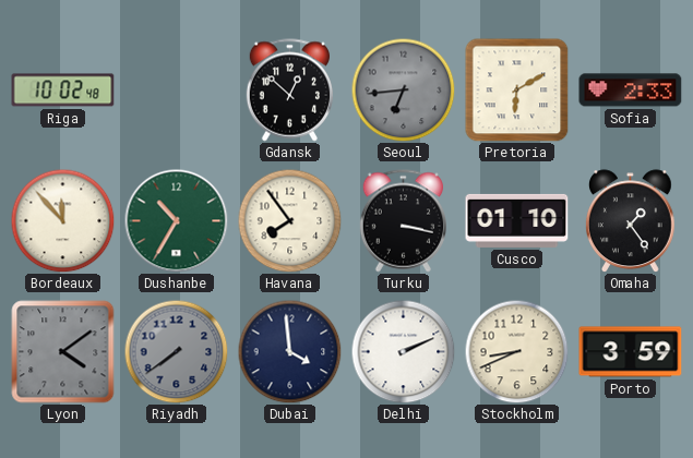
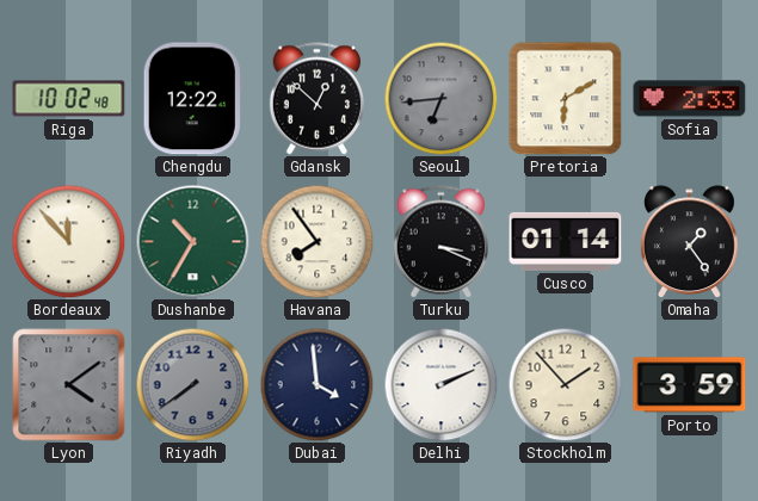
Chengdu: none -> 12:22 (192, 99)
Turku: 3:17 -> 3:19 (440, 242)
Cusco: 01:10 -> 01:14 (566, 241)
Stockholm: 8:41 -> 1:53 (565, 384)
